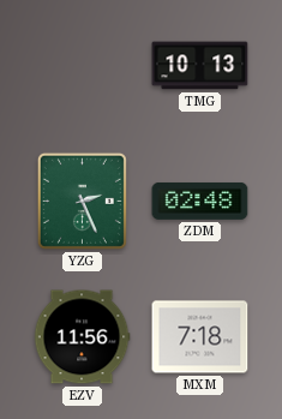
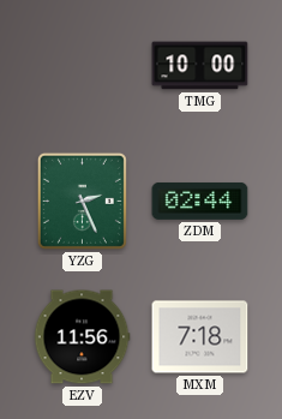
TMG: 10:13 -> 10:00 (200, 66)
ZDM: 02:48 -> 02:44 (200, 200)
